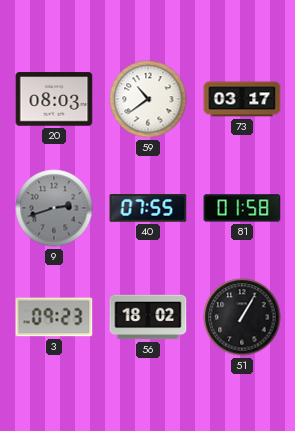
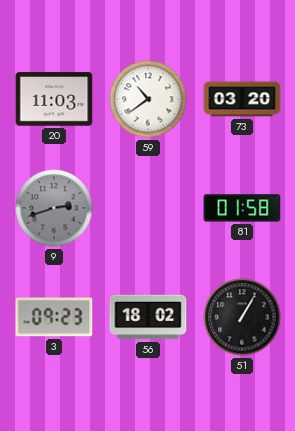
20: 08:03 -> 11:03 (54, 99)
73: 03:17 -> 03:20 (242, 99)
40: 07:55 -> none (148, 208)
